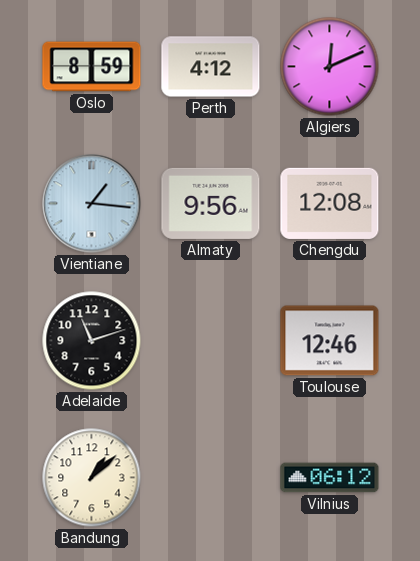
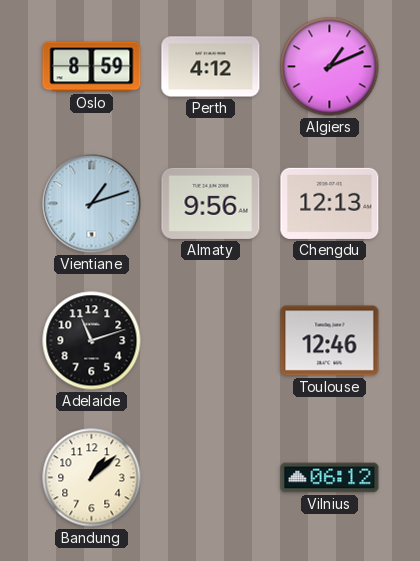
Algiers: 12:11 -> 1:11 (330, 67)
Vientiane: 1:16 -> 1:12 (92, 204)
Chengdu: 12:08 -> 12:13 (330, 203)
